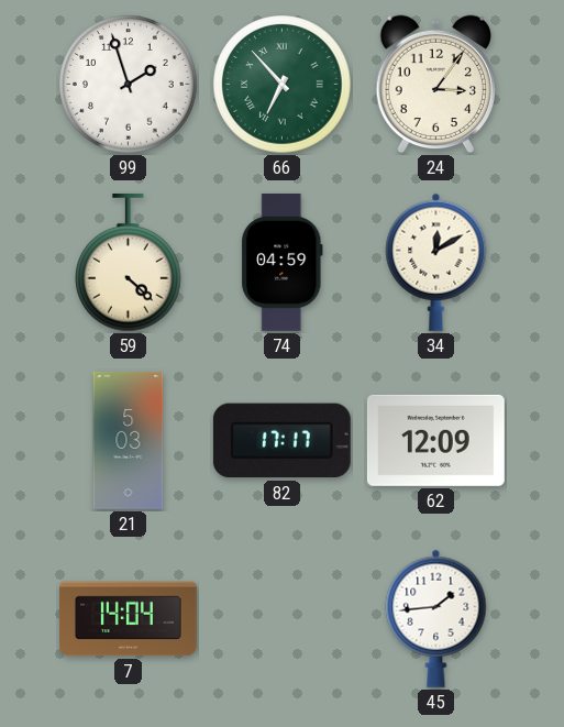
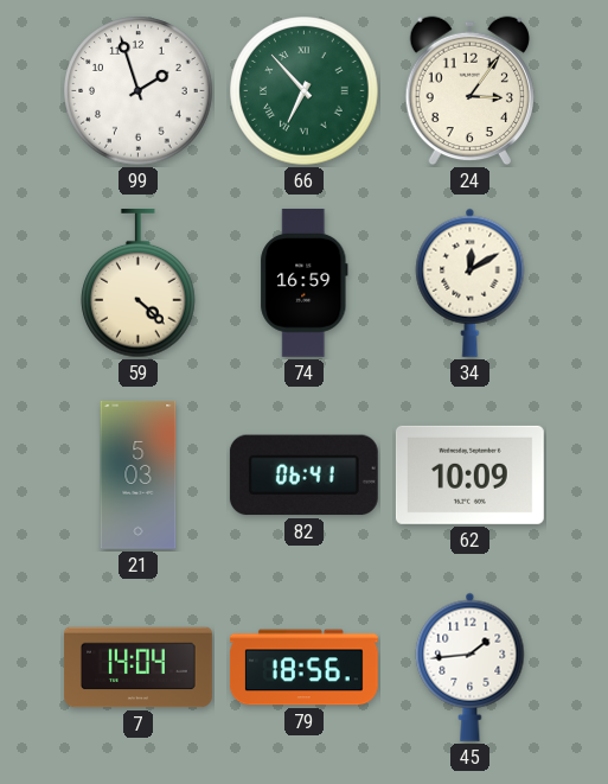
74: 04:59 -> 16:59 (305, 282)
82: 17:17 -> 06:41 (303, 476)
62: 12:09 -> 10:09 (469, 474)
79: none -> 18:56 (303, 668)
